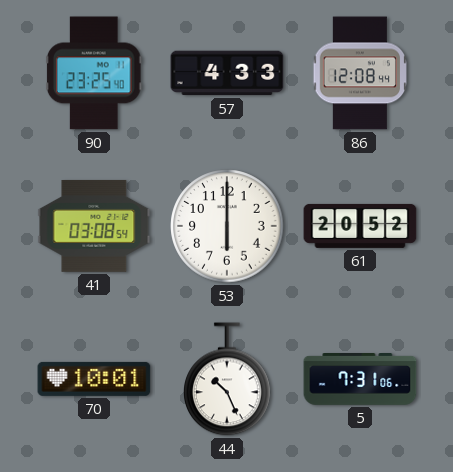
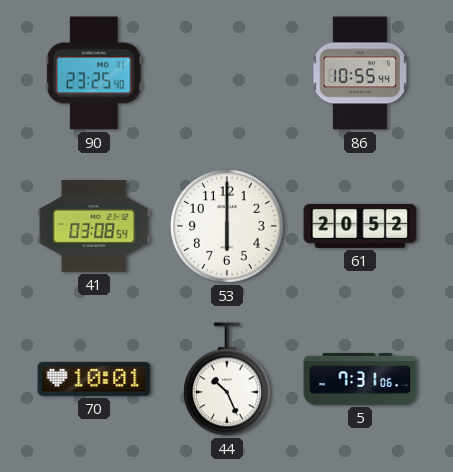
57: 4:33 -> none (227, 73)
86: 12:08 -> 10:55 (360, 73)
